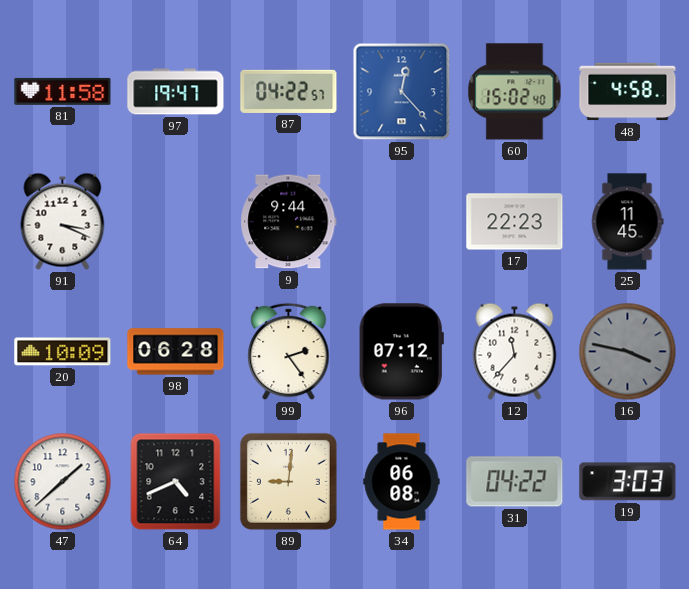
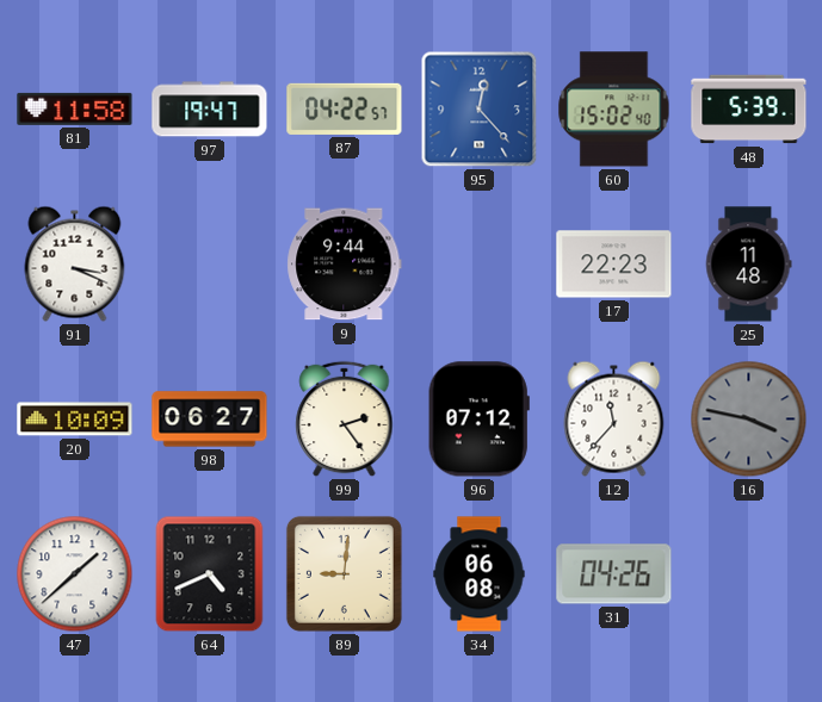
48: 4:58 -> 5:39 (749, 110)
25: 11:45 -> 11:48 (748, 265)
98: 06:28 -> 06:27 (210, 420)
31: 04:22 -> 04:26 (614, 574)
19: 3:03 -> none (628, 482)
